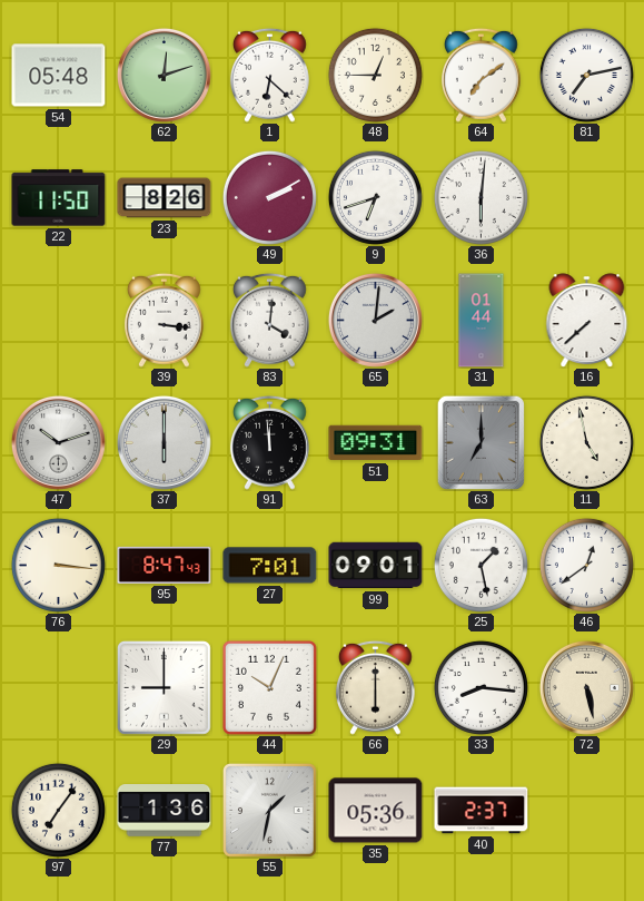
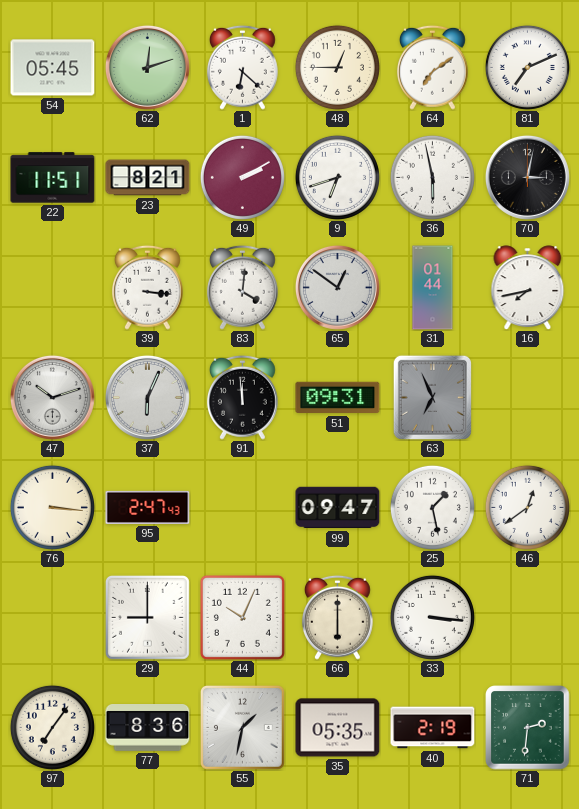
54: 05:48 -> 05:45 (53, 68)
81: 7:13 -> 7:11 (527, 67)
22: 11:50 -> 11:51 (53, 178)
23: 8:26 -> 8:21 (148, 178)
36: 6:01 -> 5:58 (432, 177)
70: none -> 3:02 (527, 177)
65: 2:01 -> 12:51 (337, 287)
16: 7:38 -> 7:43 (528, 288)
37: 6:00 -> 6:04 (147, 397)
63: 7:00 -> 6:56 (432, 397)
11: 4:58 -> none (586, 442)
95: 8:47 -> 2:47 (148, 507)
27: 7:01 -> none (270, 566)
99: 09:01 -> 09:47 (338, 508)
33: 8:16 -> 3:16 (432, 617)
72: 5:28 -> none (586, 687)
77: 1:36 -> 8:36 (148, 728)
35: 05:36 -> 05:35 (338, 728)
40: 2:37 -> 2:19 (433, 728)
71: none -> 2:31 (528, 728)
